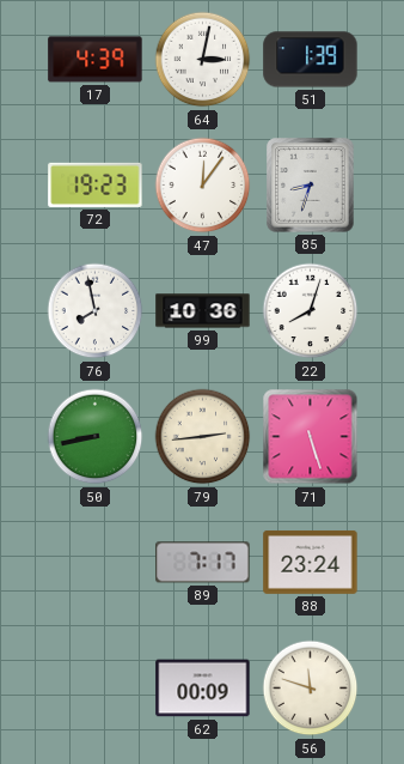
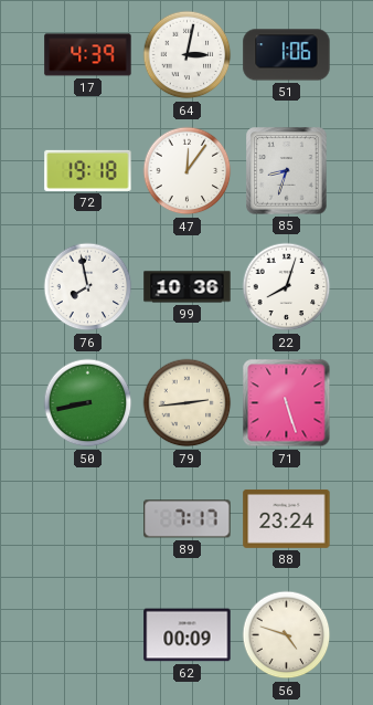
51: 1:39 -> 1:06 (287, 55)
72: 19:23 -> 19:18 (88, 170)
56: 11:48 -> 4:48 (287, 635)
